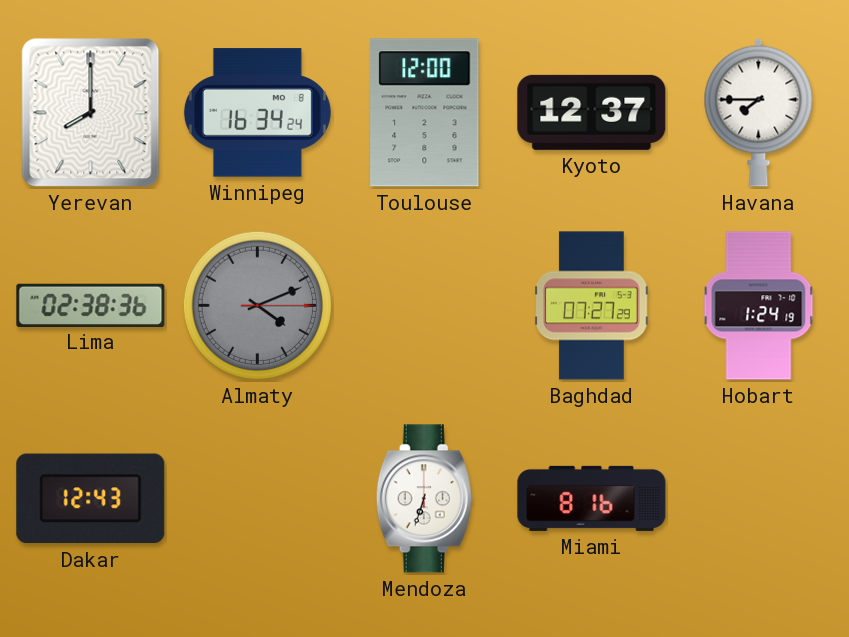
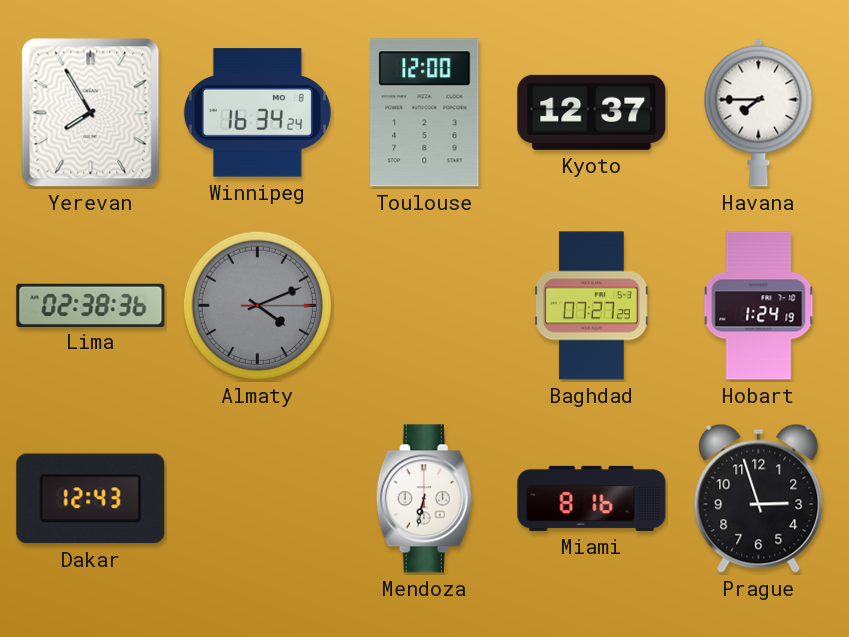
Yerevan: 8:00 -> 7:55 (91, 113)
Mendoza: 6:33 -> 6:32 (424, 499)
Prague: none -> 2:57 (759, 498)
